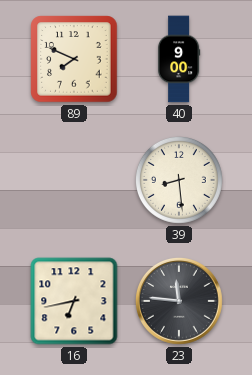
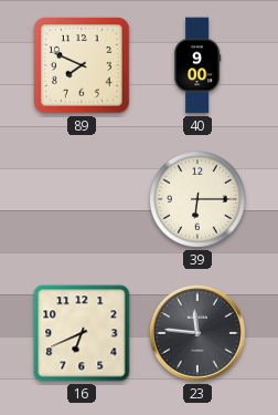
39: 8:29 -> 6:15 (197, 199)
16: 6:43 -> 6:41 (82, 333)
